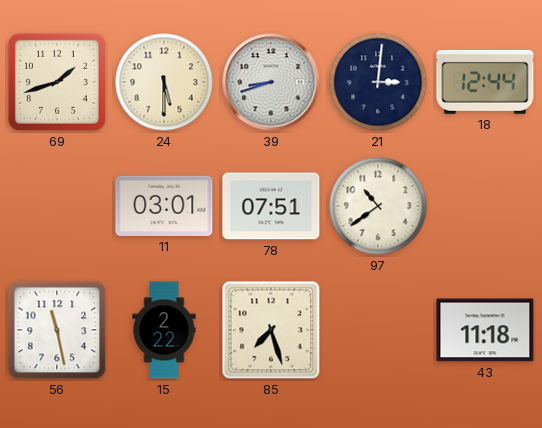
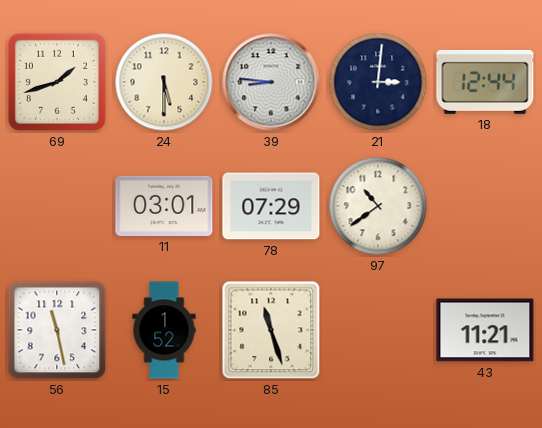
39: 8:42 -> 8:46 (271, 82)
78: 07:51 -> 07:29 (271, 206)
15: 2:22 -> 1:52 (164, 330)
85: 7:27 -> 11:27 (271, 330)
43: 11:18 -> 11:21 (485, 330)
